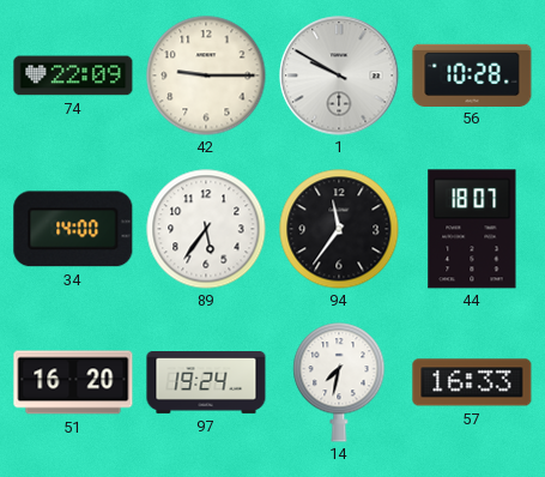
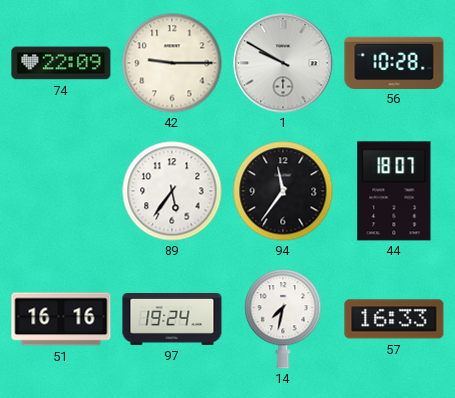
34: 14:00 -> none (73, 229)
51: 16:20 -> 16:16 (61, 319)
